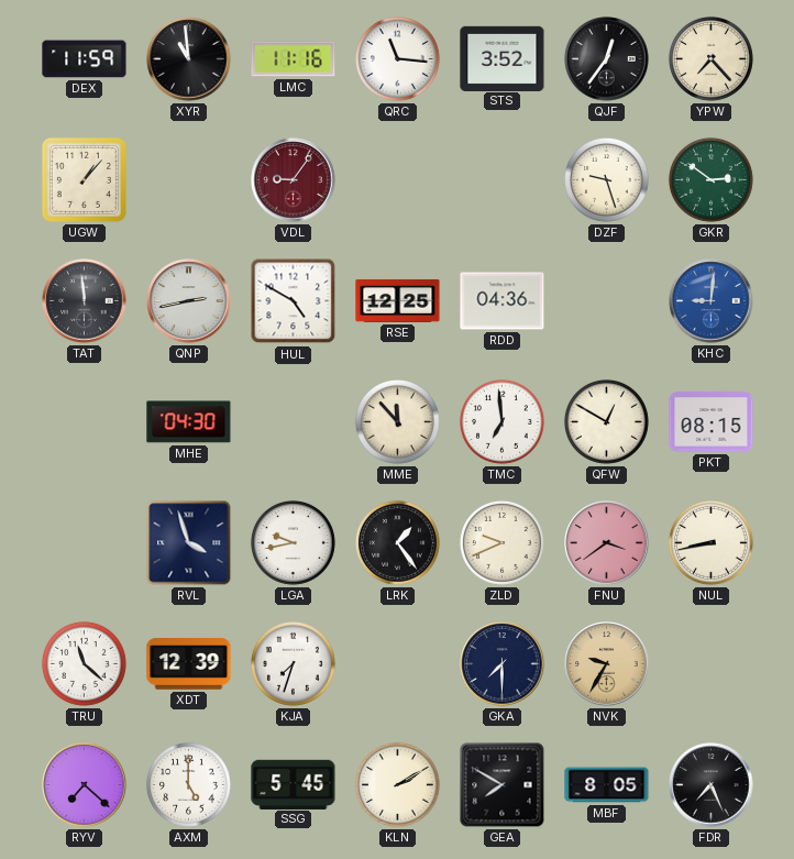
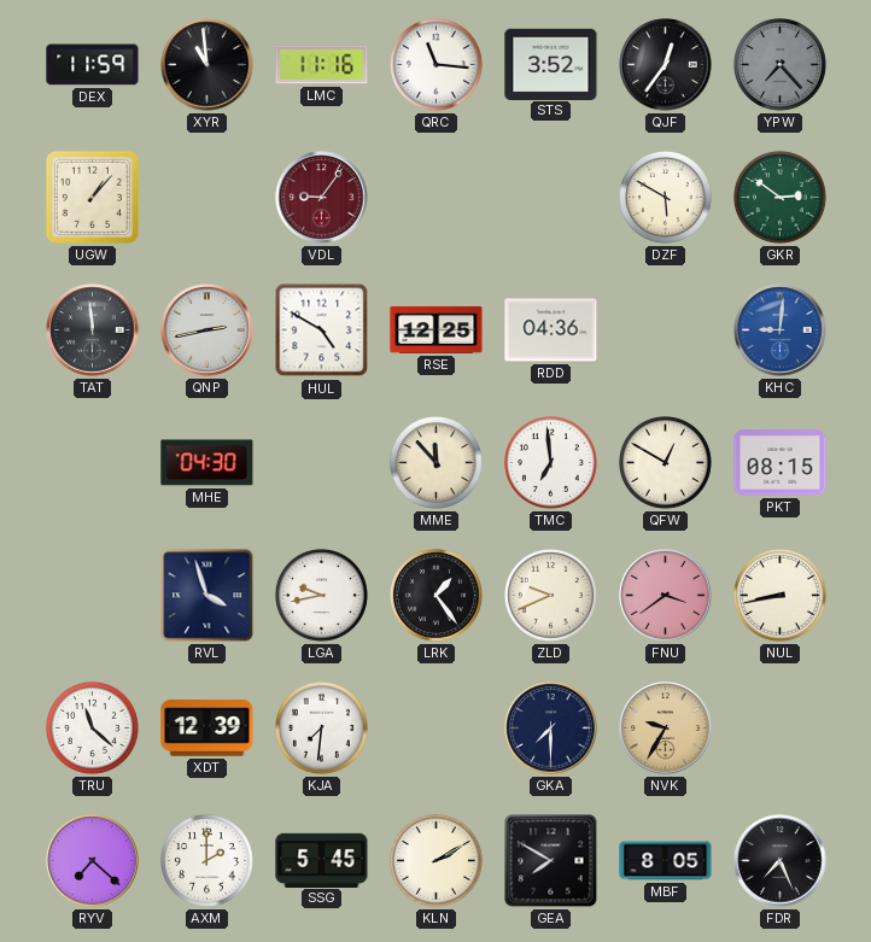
YPW dial: cream -> grey (781, 65)
DZF: 9:27 -> 5:50 (666, 198)
KJA: 7:33 -> 7:31 (322, 729)
AXM: 5:00 -> 2:00 (207, 861)
